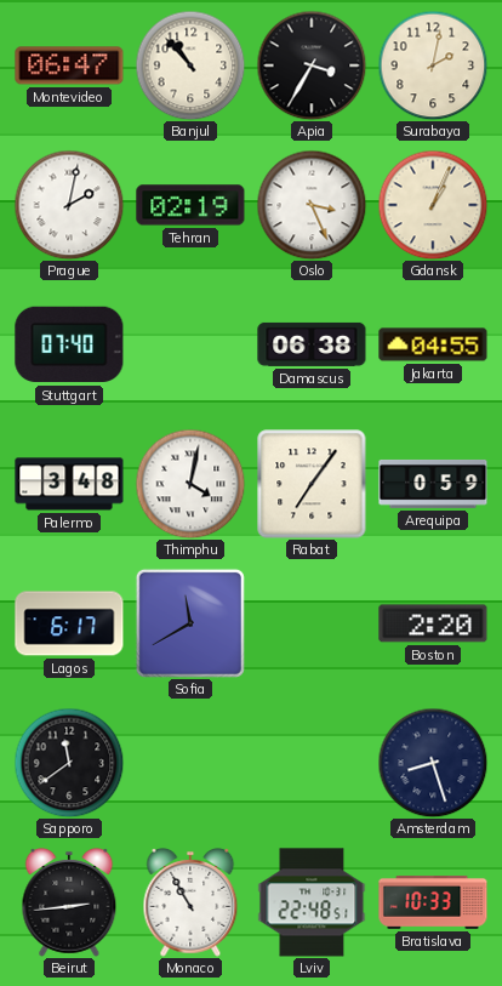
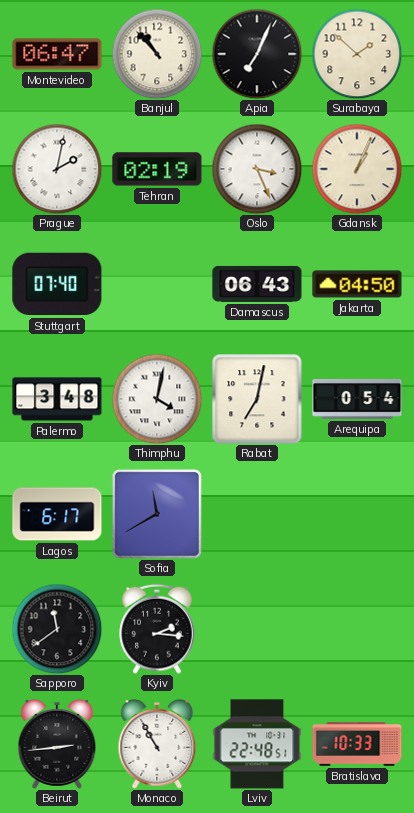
Apia: 3:35 -> 7:04 (257, 54)
Surabaya: 2:02 -> 1:52 (357, 54)
Damascus: 06:38 -> 06:43 (257, 284)
Jakarta: 04:55 -> 04:50 (357, 284)
Rabat: 7:06 -> 7:02 (257, 399)
Arequipa: 0:59 -> 0:54 (357, 399)
Boston: 2:20 -> none (433, 623)
Kyiv: none -> 2:16 (157, 629)
Amsterdam: 8:27 -> none (433, 763)
